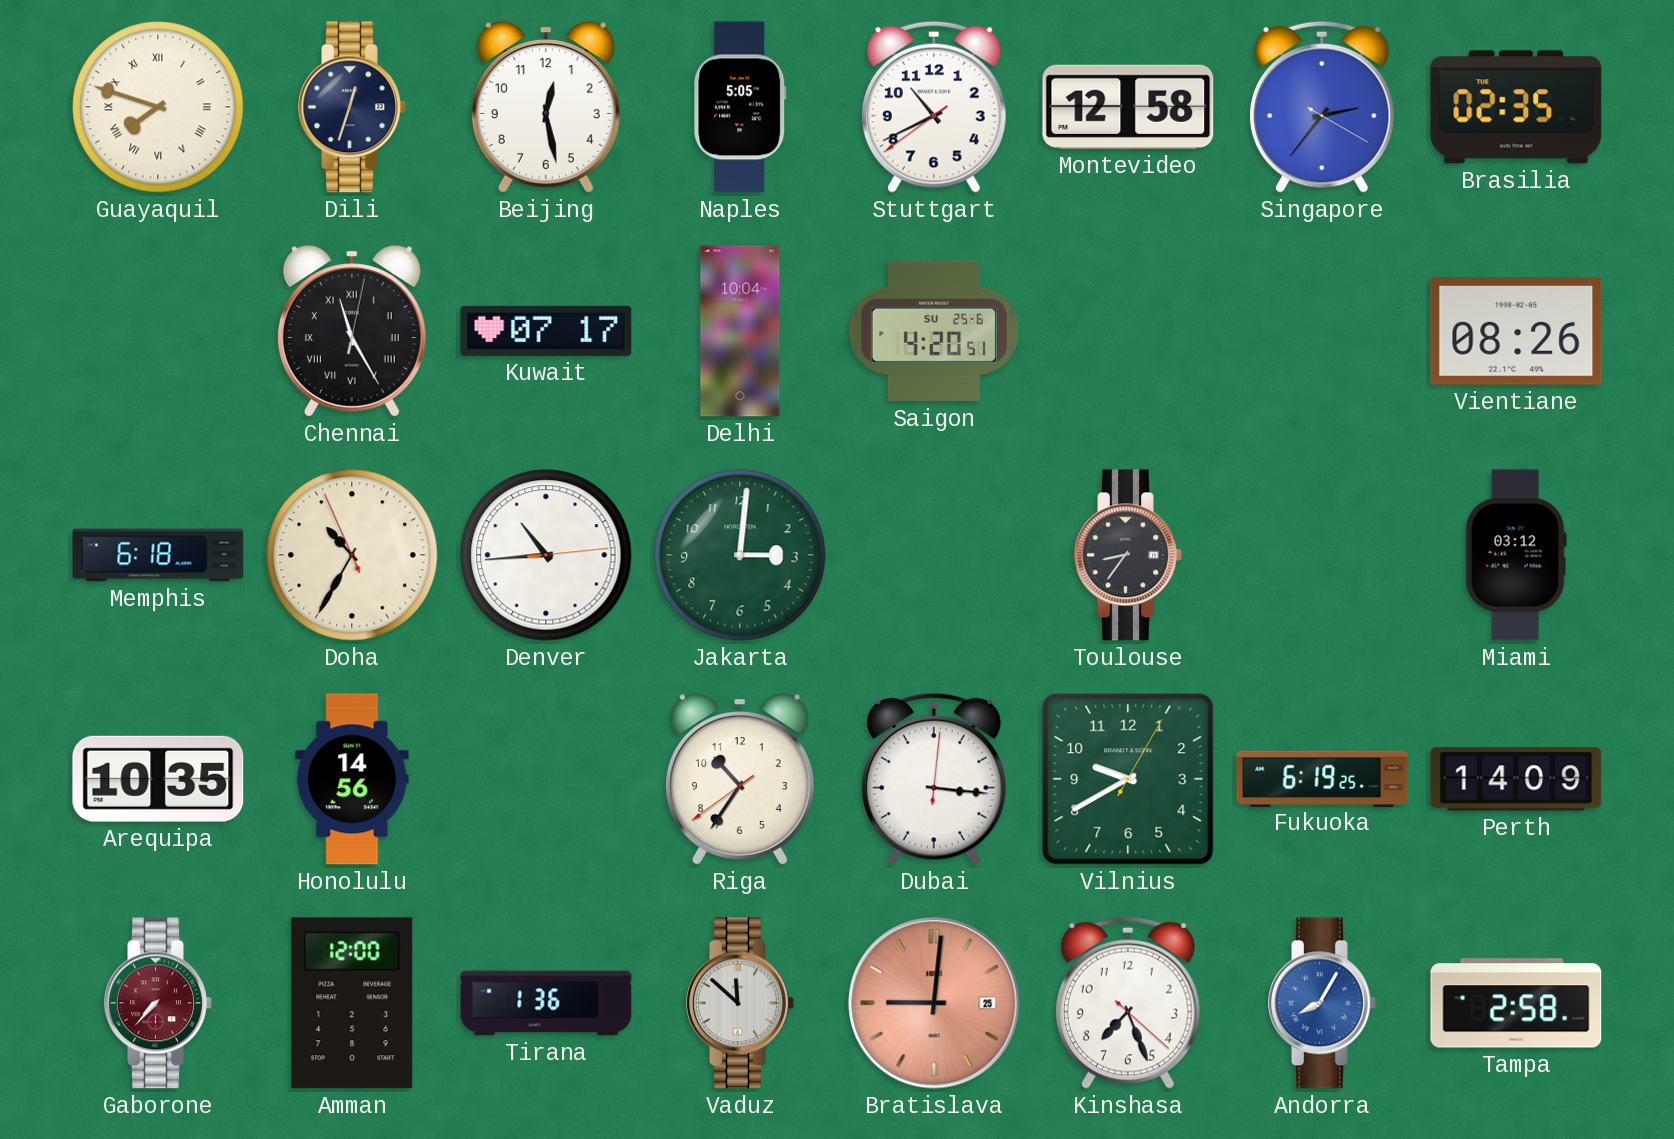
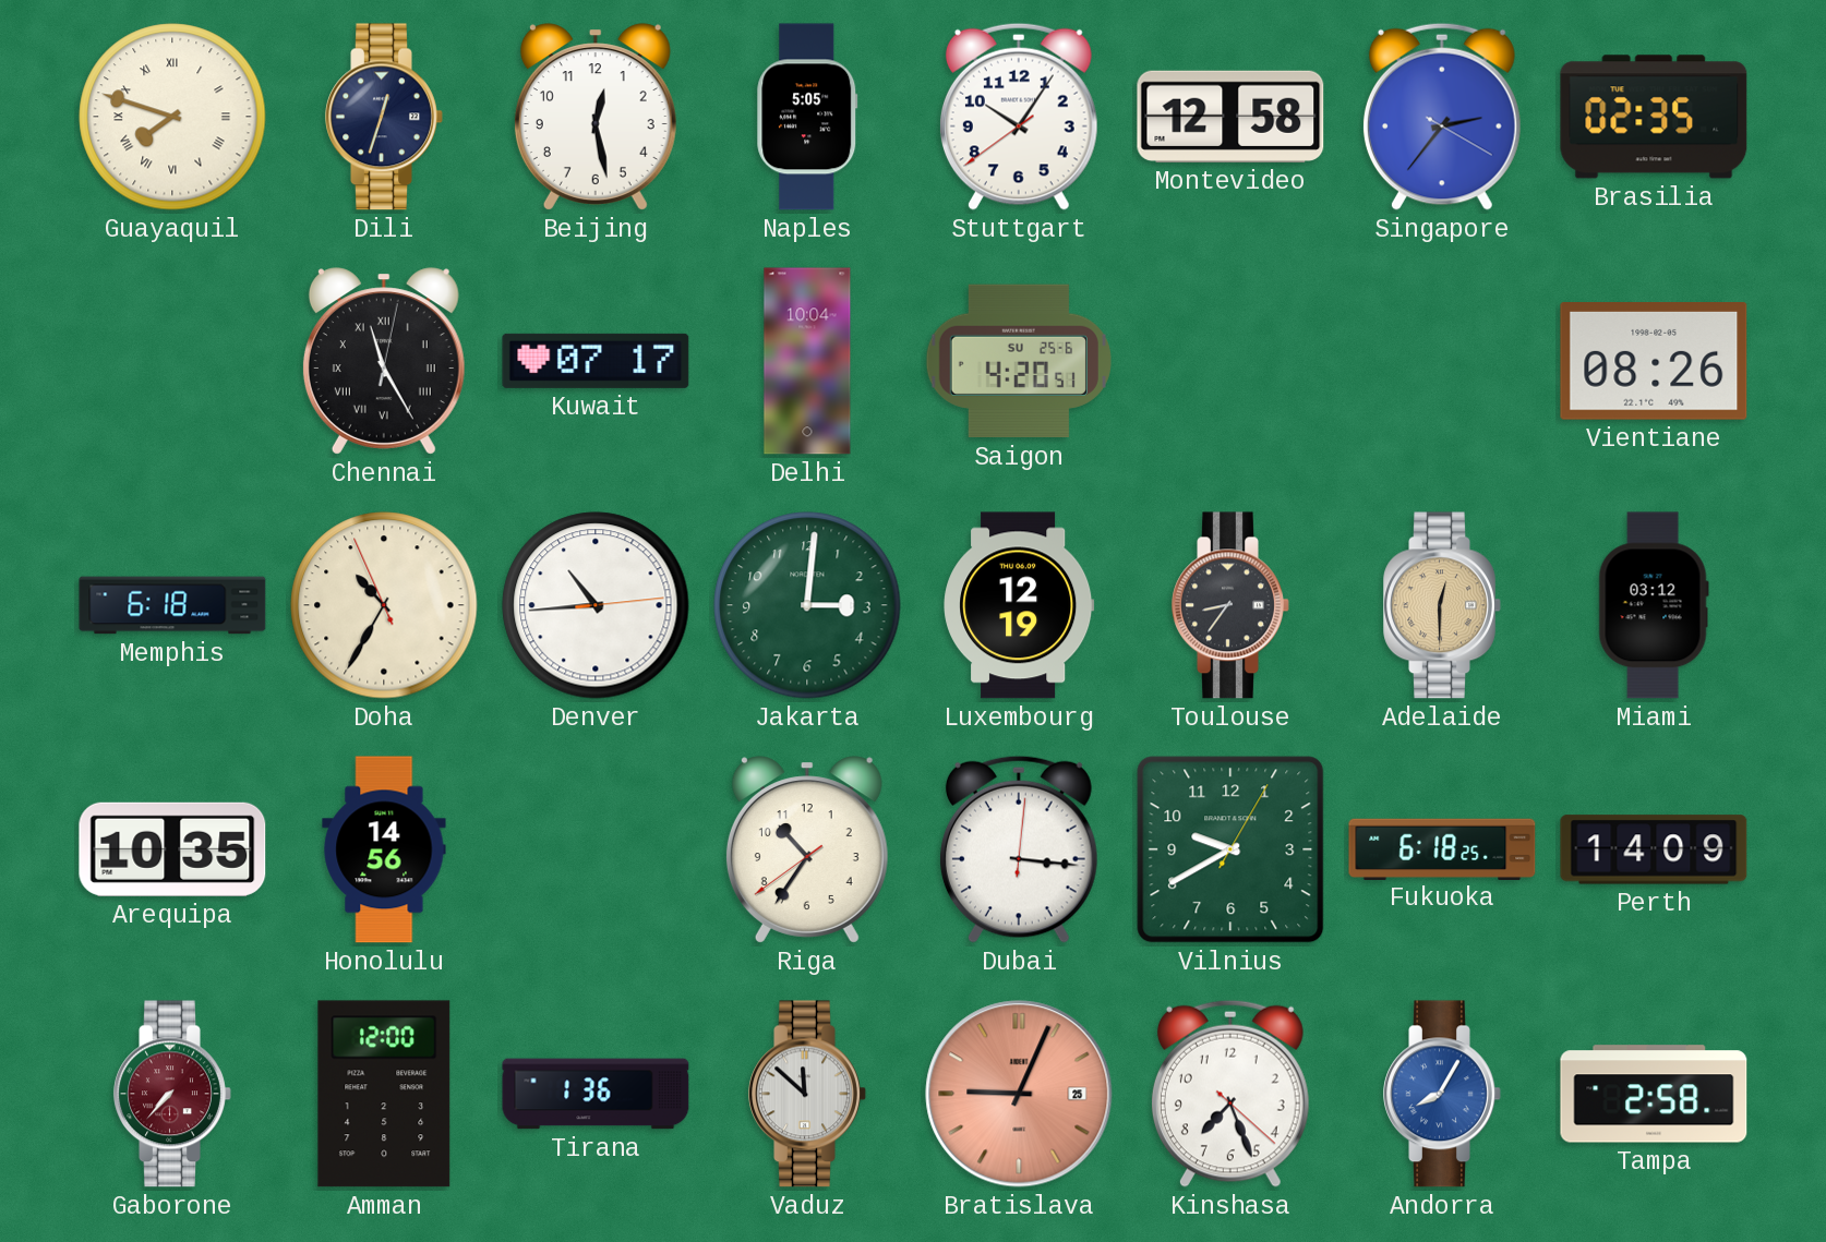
Stuttgart: 10:40 -> 10:05 (1019, 117)
Luxembourg: none -> 12:19 (1019, 605)
Adelaide: none -> 12:30 (1442, 605)
Fukuoka: 6:19 -> 6:18 (1442, 848)
Bratislava: 9:01 -> 9:04 (1019, 1094)
